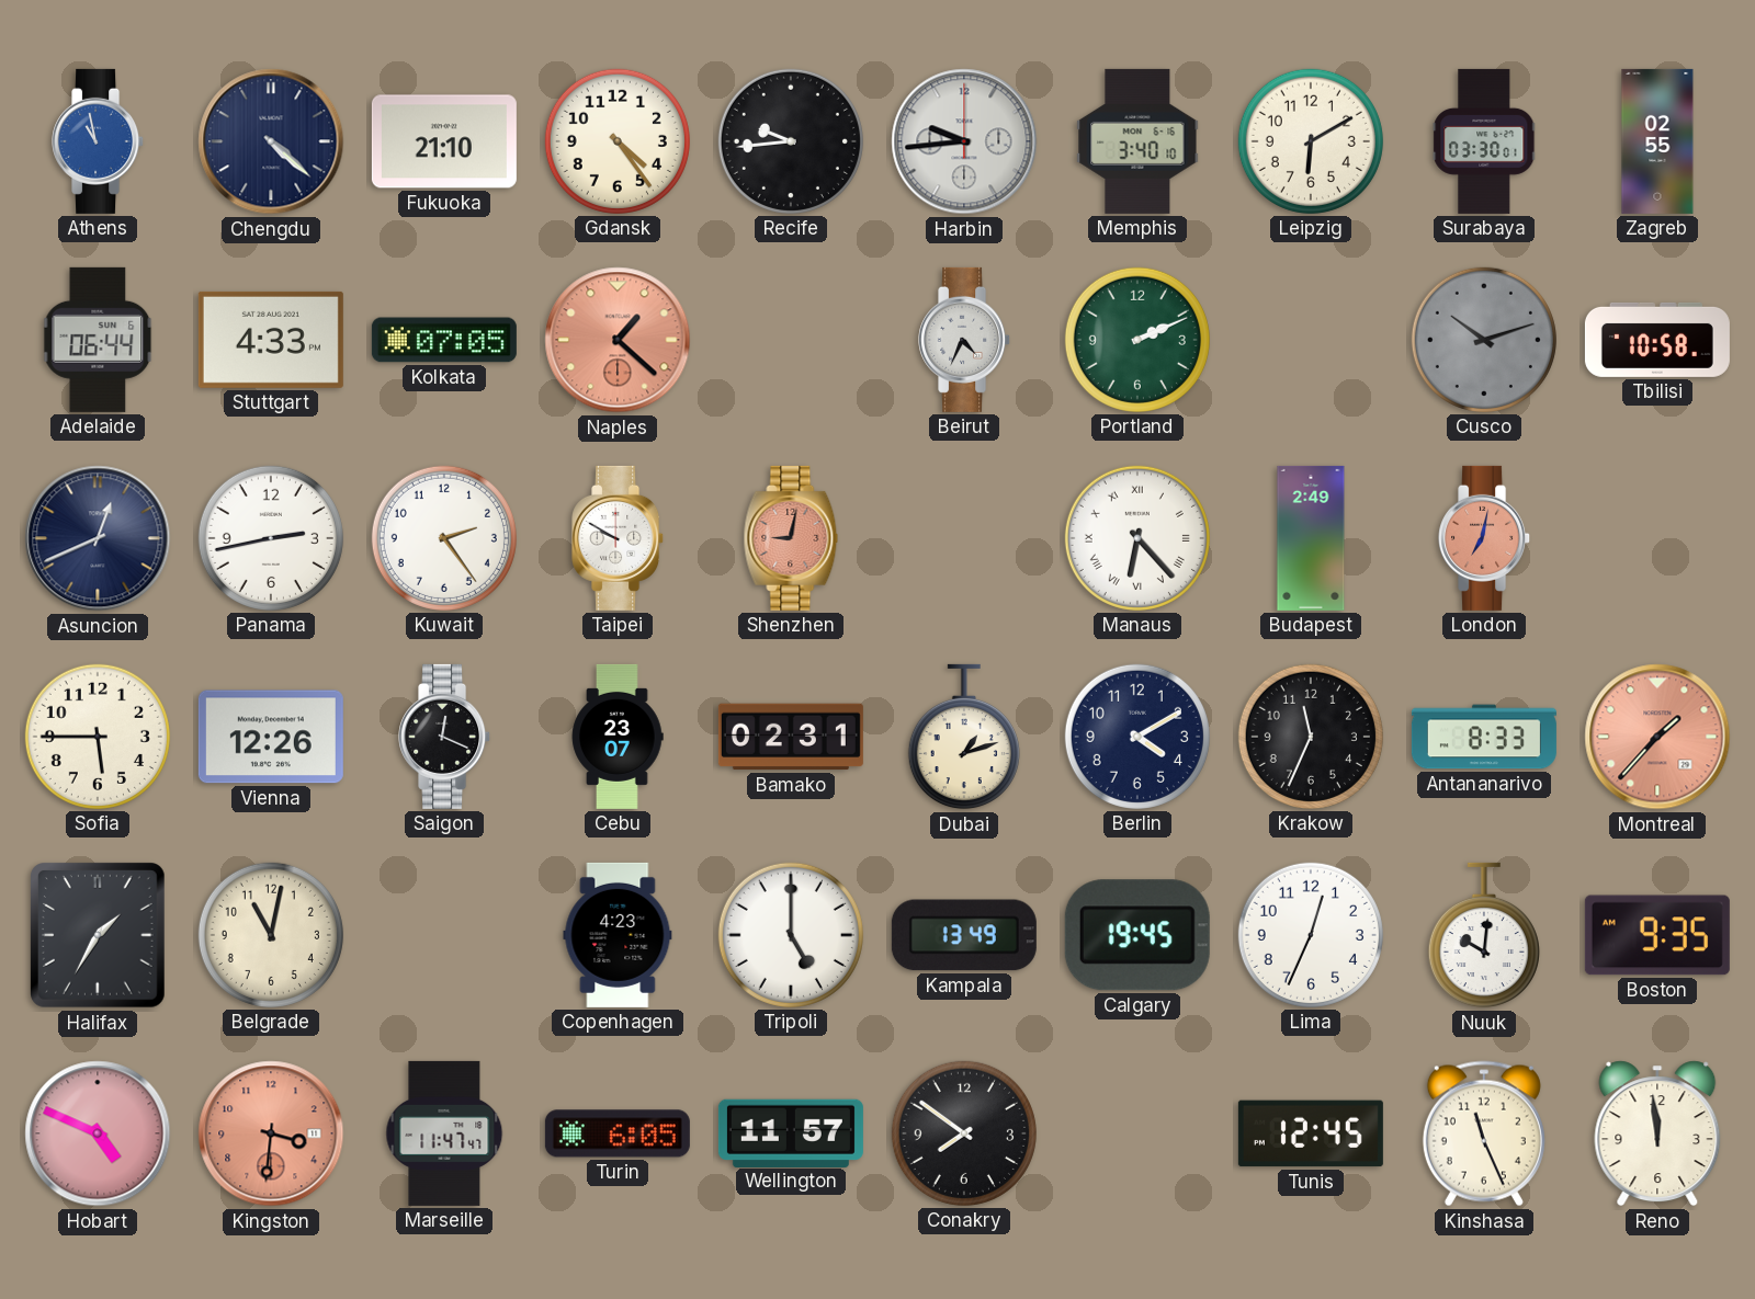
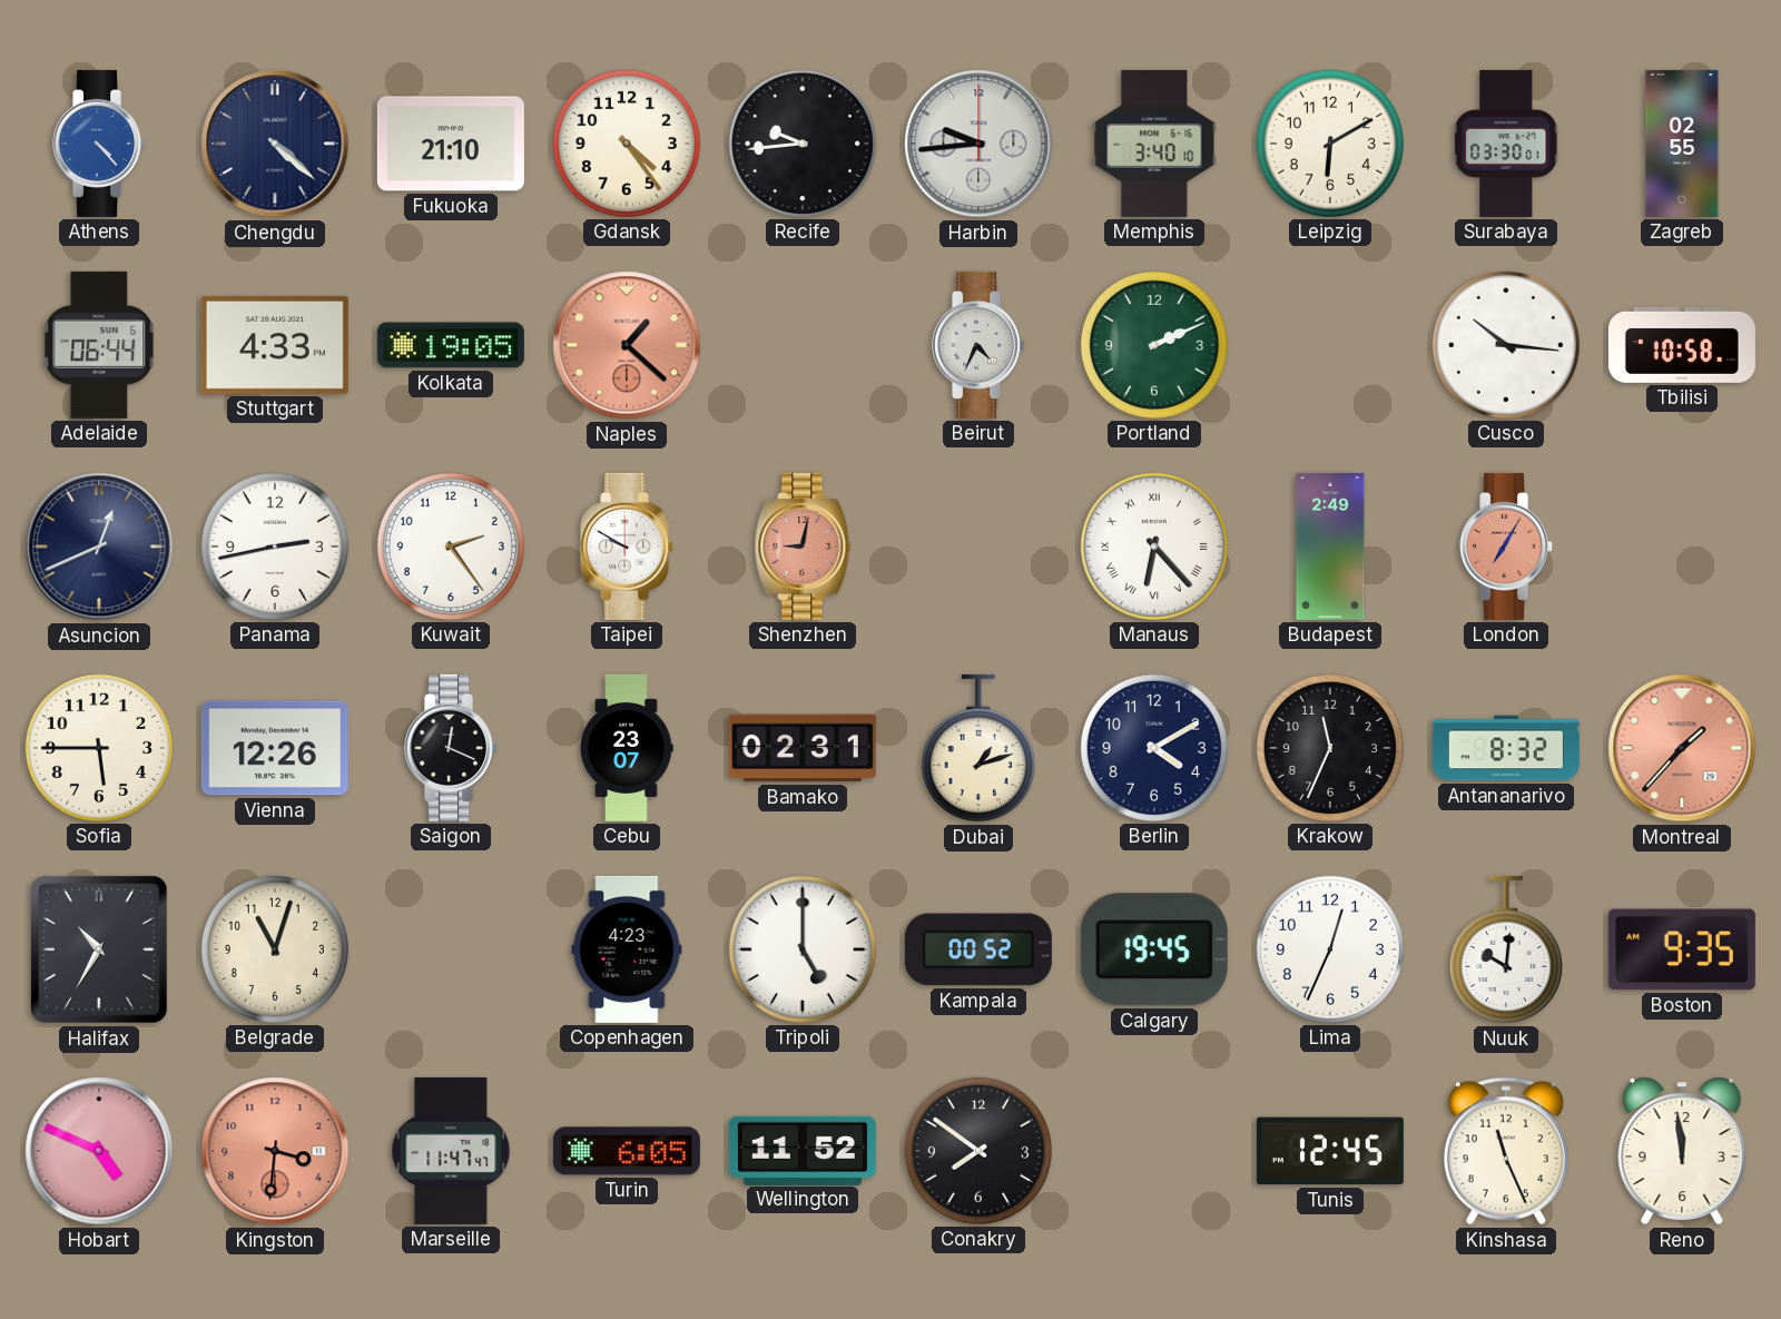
Athens: 10:58 -> 4:23 (100, 144)
Kolkata: 07:05 -> 19:05 (451, 345)
Cusco: 10:12 -> 10:16 (1506, 345)
Cusco dial: grey -> white (1506, 345)
London: 7:02 -> 7:05 (1507, 547)
Antananarivo: 8:33 -> 8:32 (1506, 748)
Halifax: 1:35 -> 10:35 (99, 951)
Belgrade: 11:02 -> 11:03 (275, 949)
Kampala: 13:49 -> 00:52 (978, 949)
Wellington: 11:57 -> 11:52 (803, 1150)
